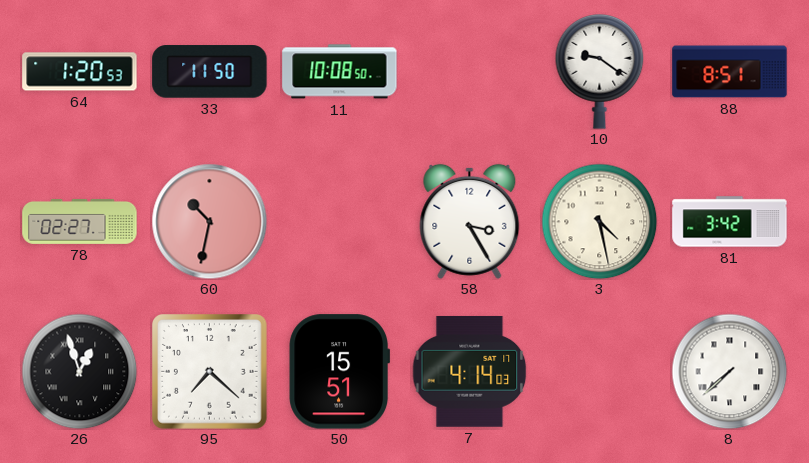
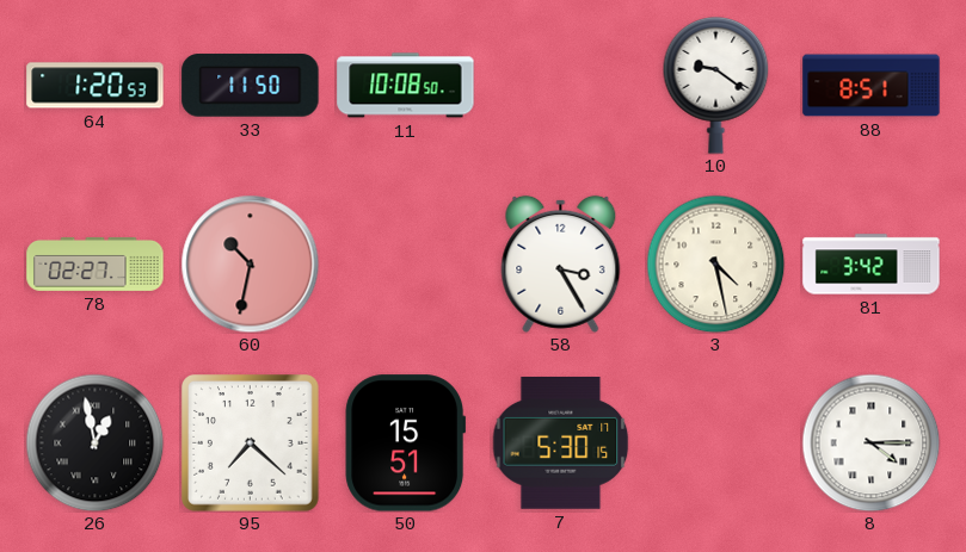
26: 12:57 -> 12:58 (94, 442)
7: 4:14 -> 5:30 (560, 442)
8: 7:38 -> 4:15 (870, 442)
